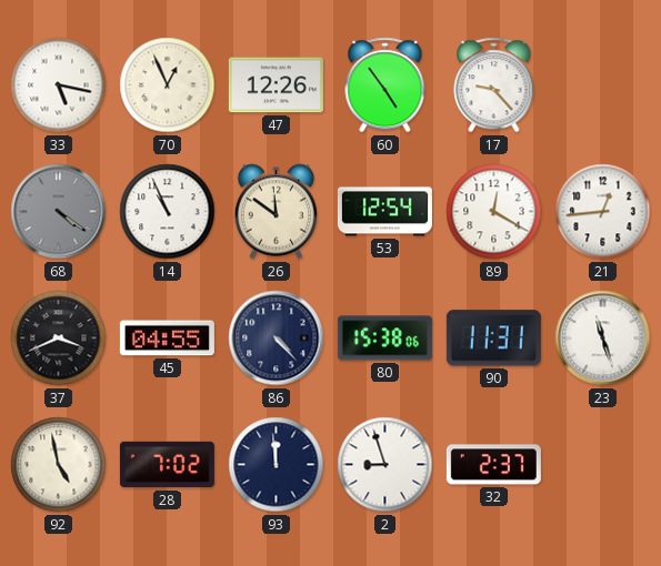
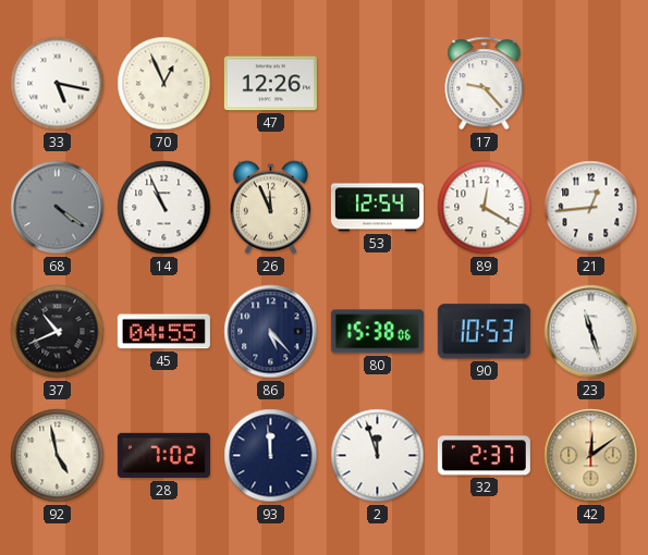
60: 4:54 -> none (385, 85)
26: 11:51 -> 11:56 (270, 208)
37: 3:41 -> 10:41 (58, 332)
86: 4:23 -> 5:23 (271, 332)
90: 11:31 -> 10:53 (484, 332)
2: 8:57 -> 11:57 (378, 456)
42: none -> 12:09 (591, 456)
